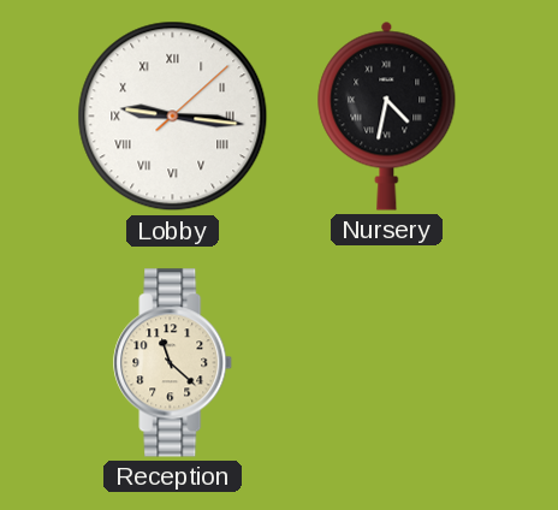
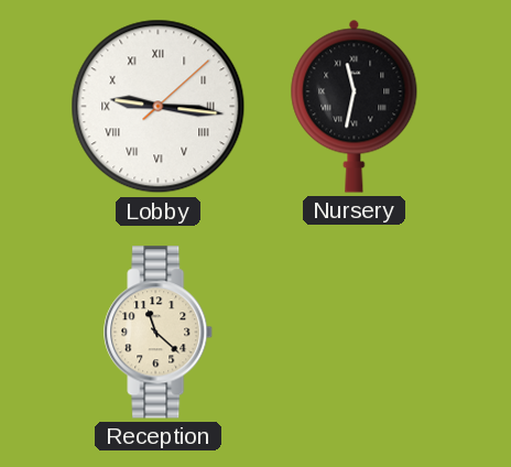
Nursery: 4:32 -> 11:32 (355, 106)
